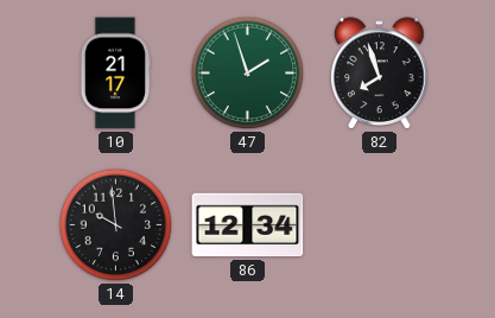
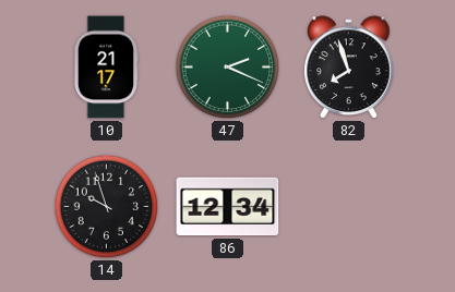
47: 1:57 -> 2:19 (228, 68)
14: 9:59 -> 9:57 (107, 207)
